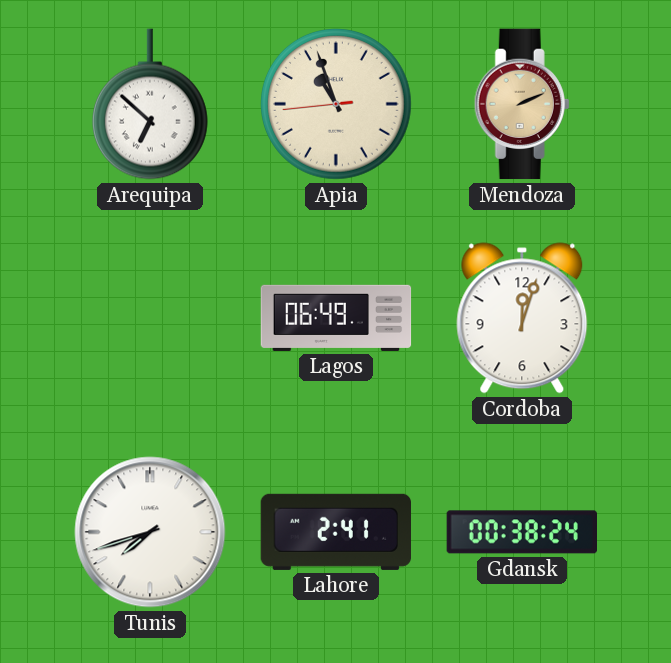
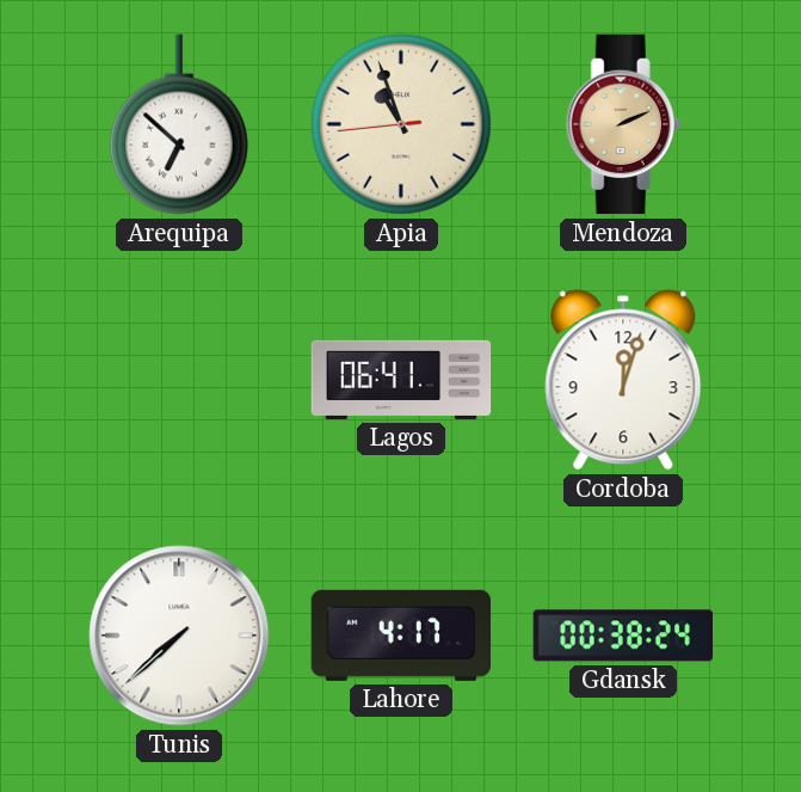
Lagos: 06:49 -> 06:41 (401, 380)
Tunis: 7:42 -> 7:38 (179, 636)
Lahore: 2:41 -> 4:17 (400, 636)
